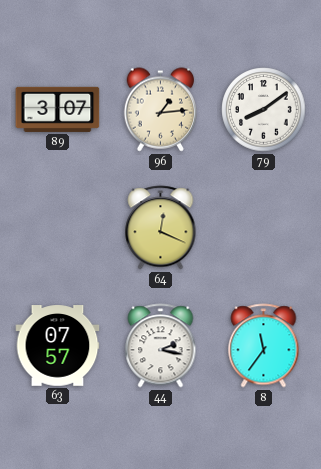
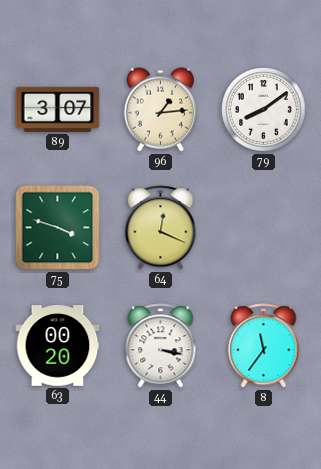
75: none -> 3:48 (58, 228)
63: 07:57 -> 00:20 (58, 346)
44: 2:17 -> 3:17 (161, 346)
